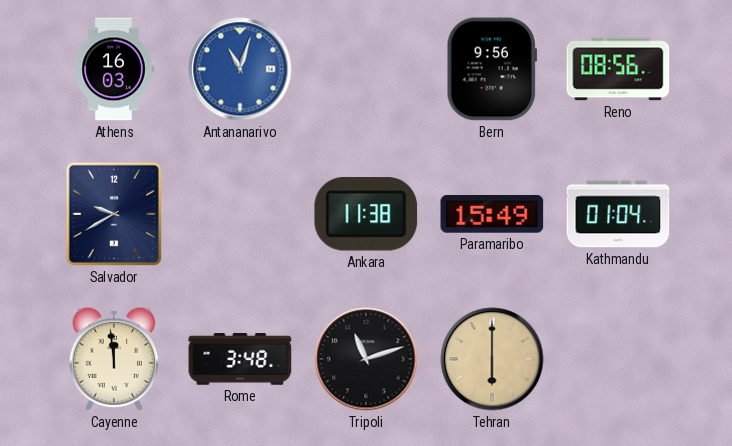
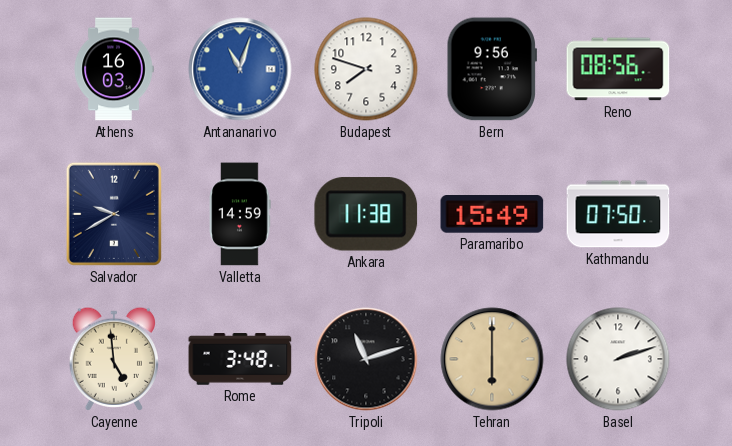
Budapest: none -> 7:48 (366, 69)
Valletta: none -> 14:59 (240, 214)
Kathmandu: 01:04 -> 07:50 (618, 214)
Cayenne: 11:59 -> 4:59 (113, 359)
Basel: none -> 2:12 (618, 359)
